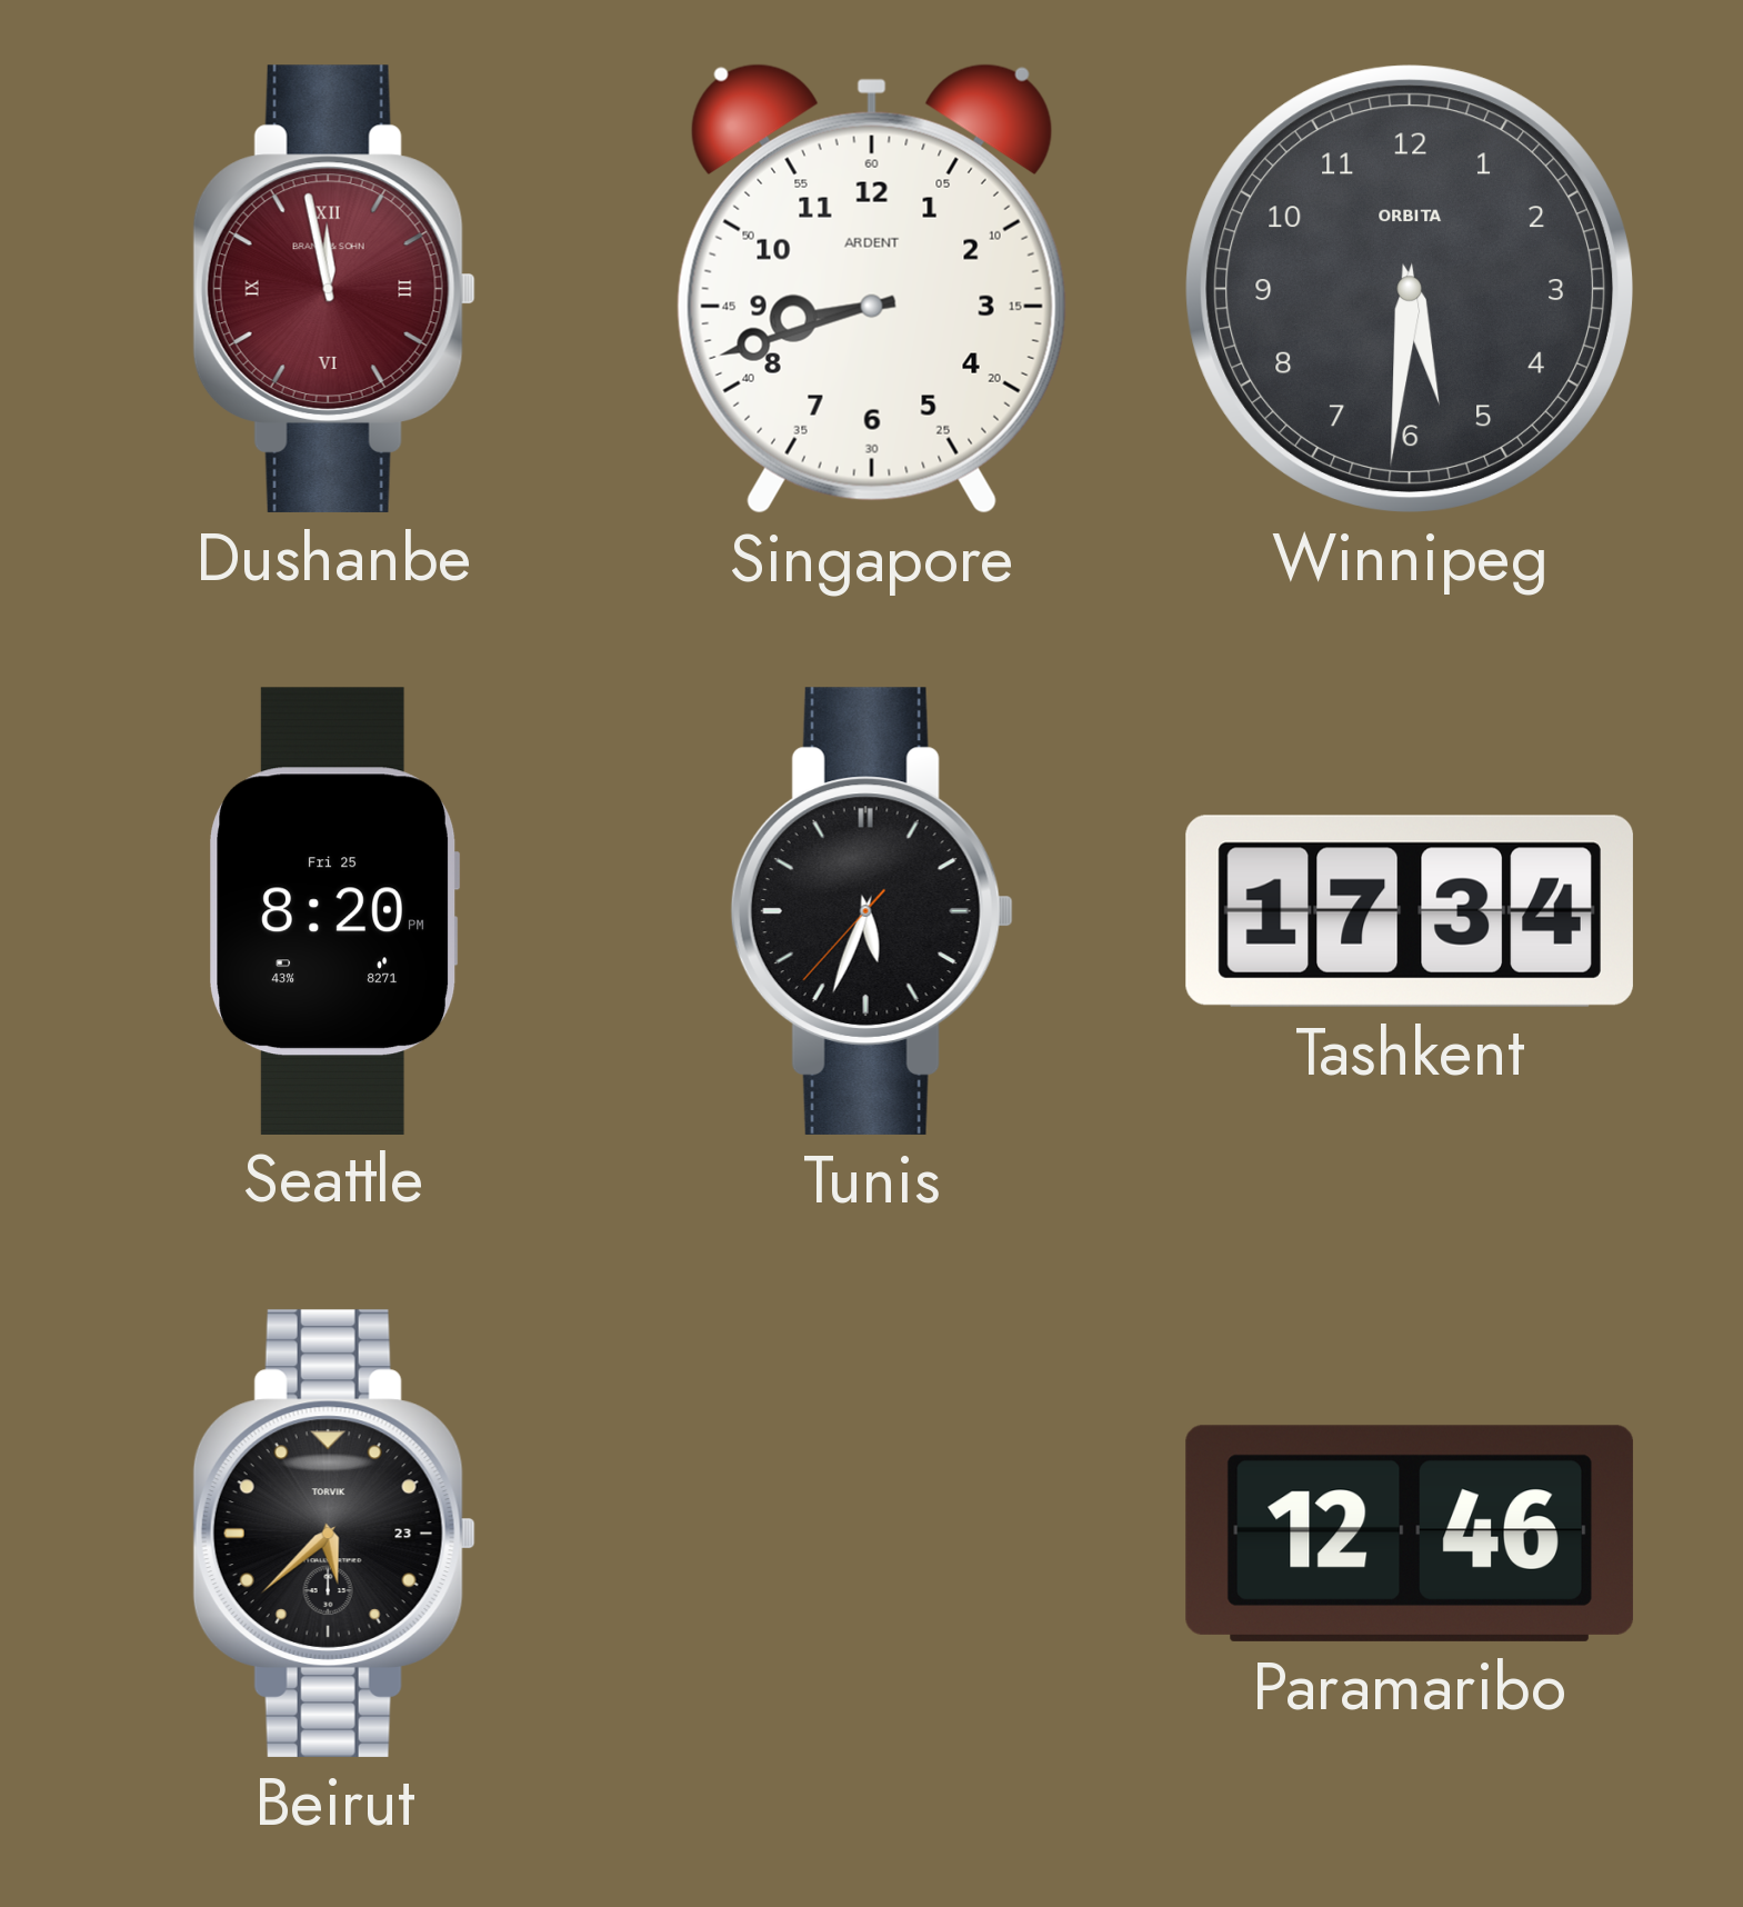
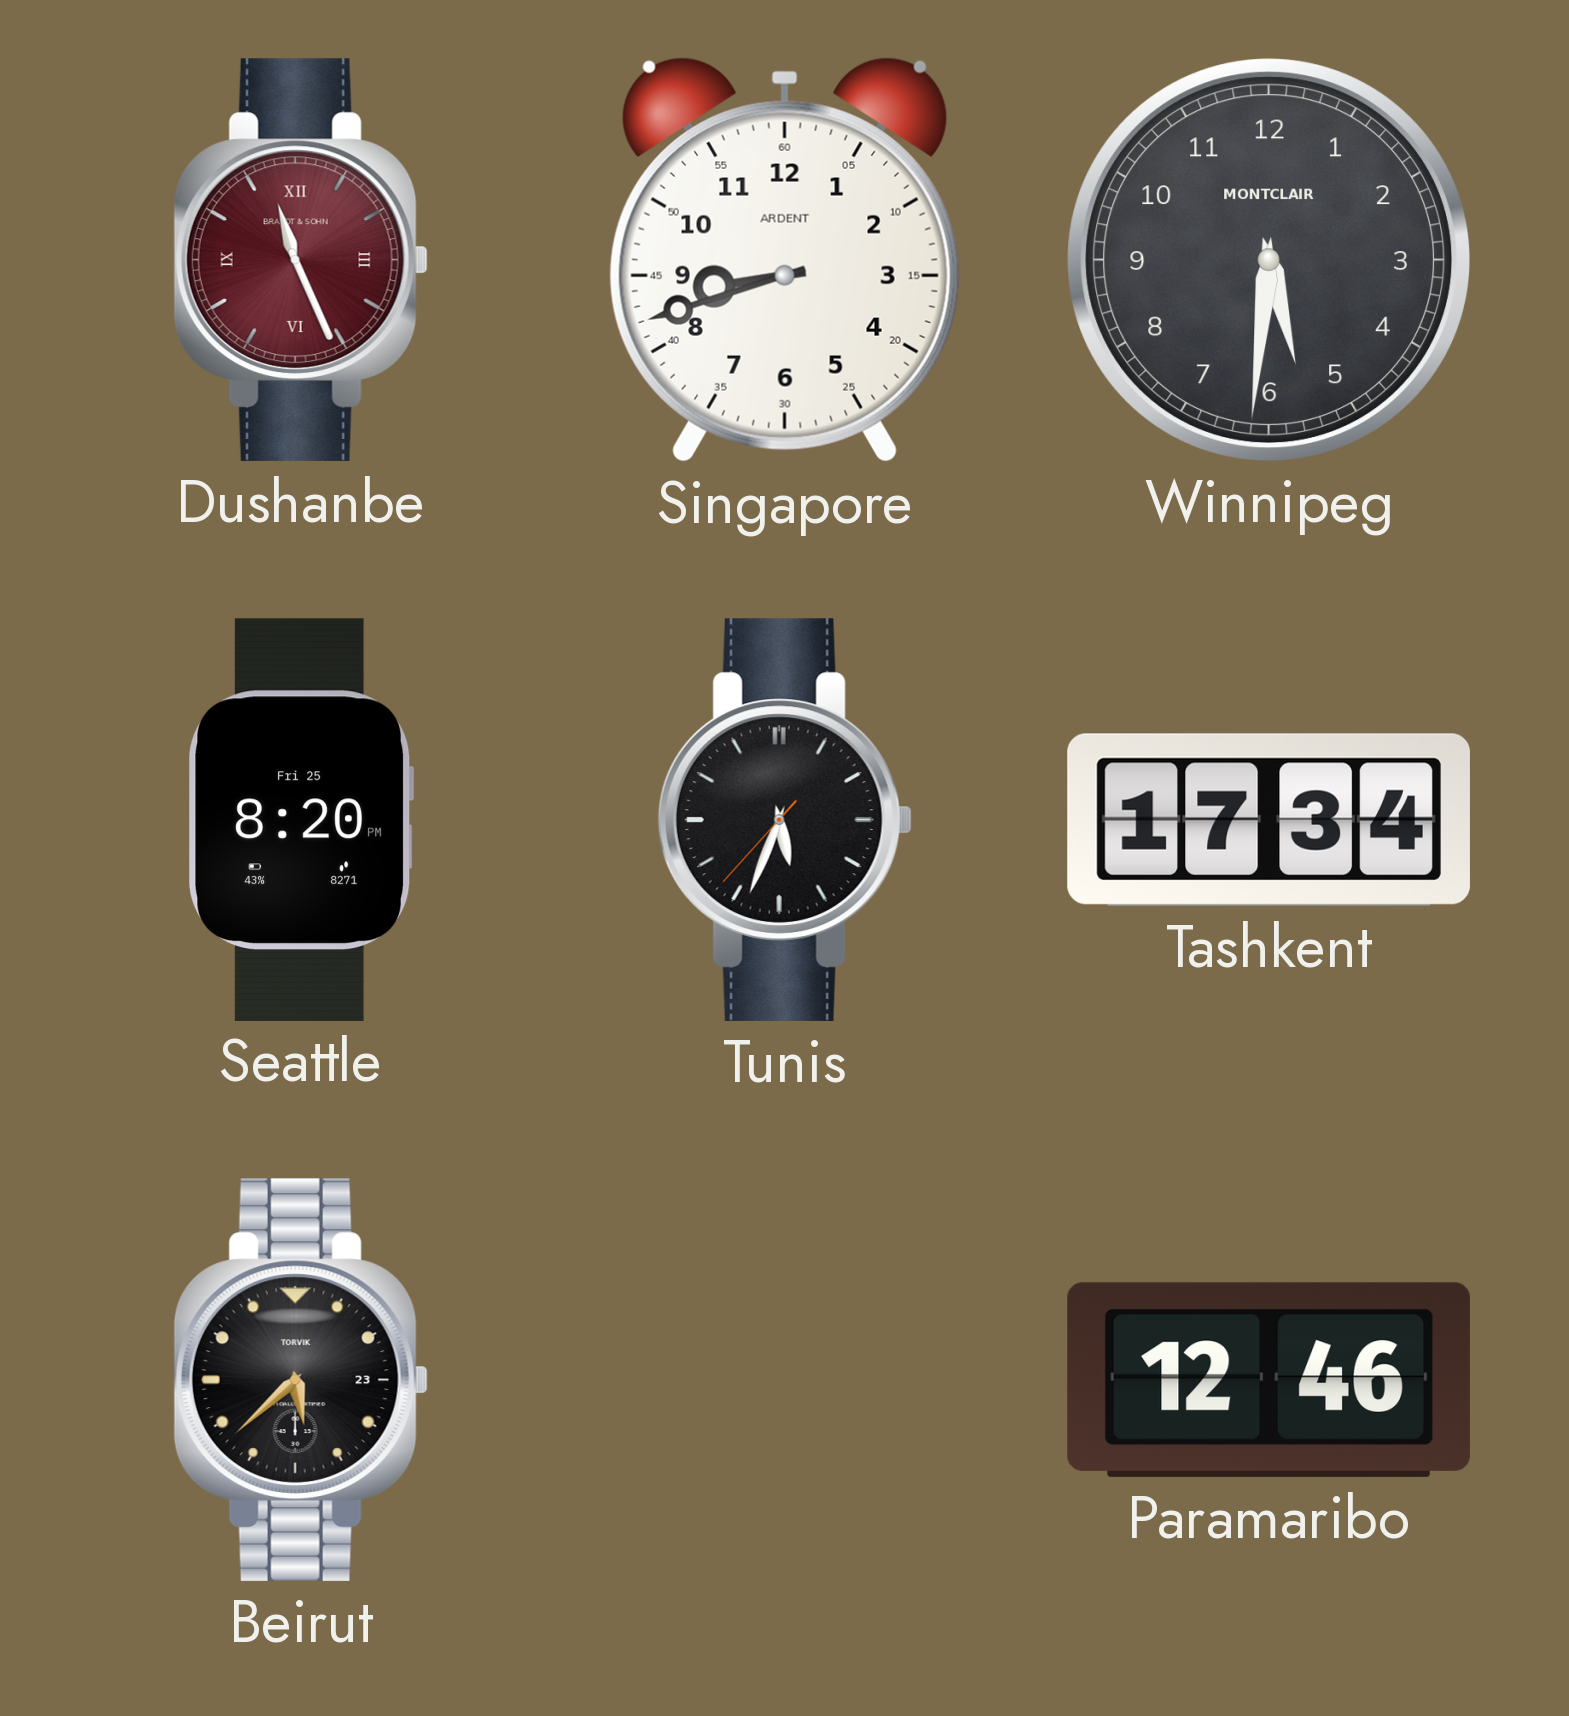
Dushanbe: 11:58 -> 11:26 (301, 260)
Winnipeg brand: ORBITA -> MONTCLAIR (1269, 260)
